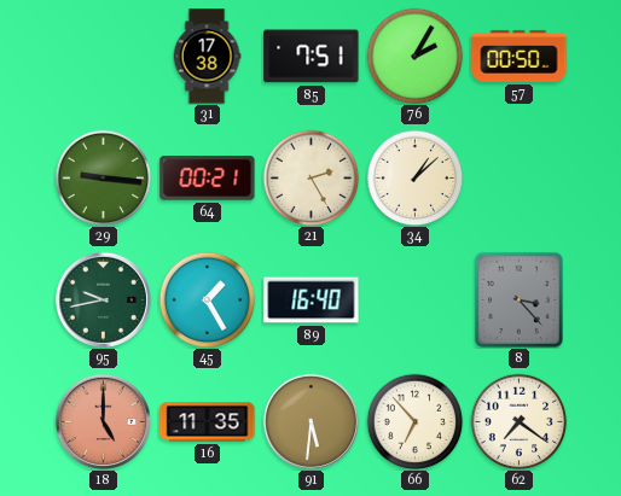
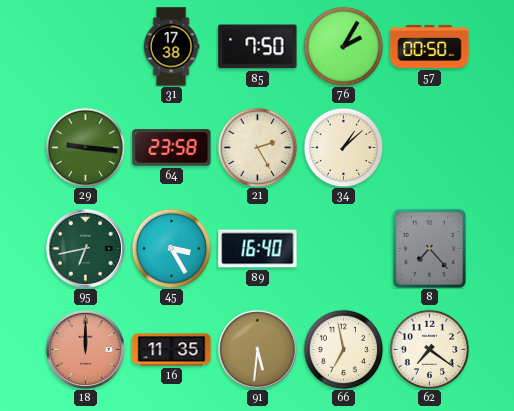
85: 7:51 -> 7:50 (258, 47)
64: 00:21 -> 23:58 (172, 148)
95: 9:43 -> 6:43 (85, 248)
45: 1:25 -> 3:25 (171, 248)
8: 3:23 -> 7:23 (429, 248)
18: 5:00 -> 12:00 (85, 349)
66: 6:53 -> 6:58 (343, 349)
